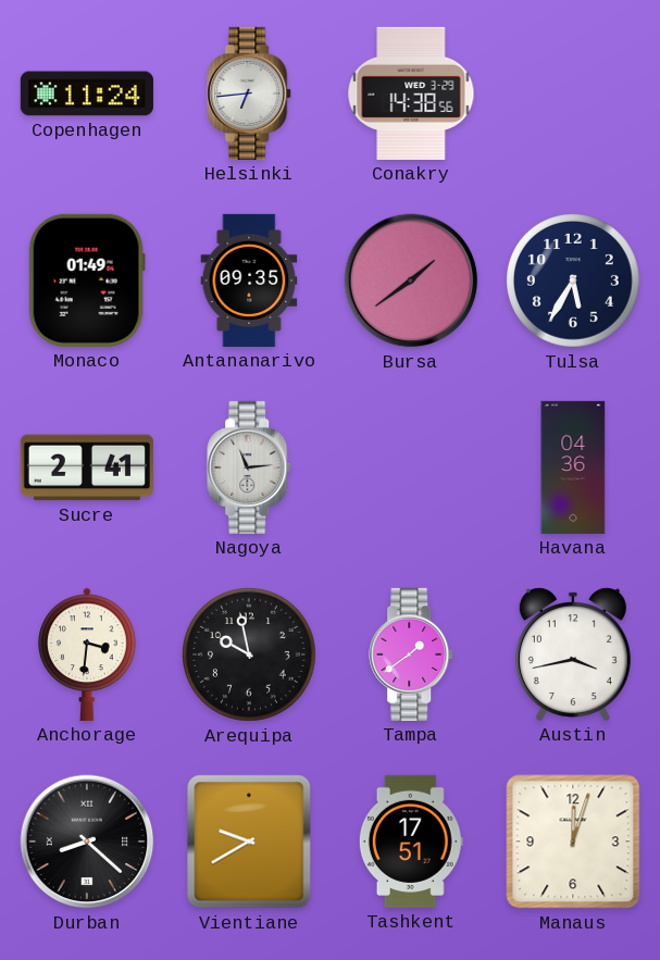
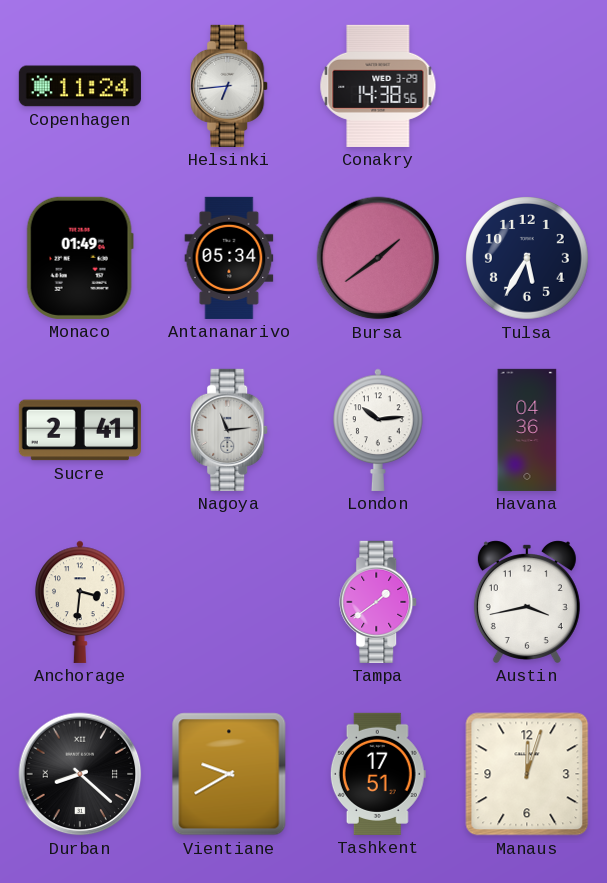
Antananarivo: 09:35 -> 05:34 (229, 258)
London: none -> 10:14 (378, 430)
Arequipa: 9:58 -> none (250, 656)
